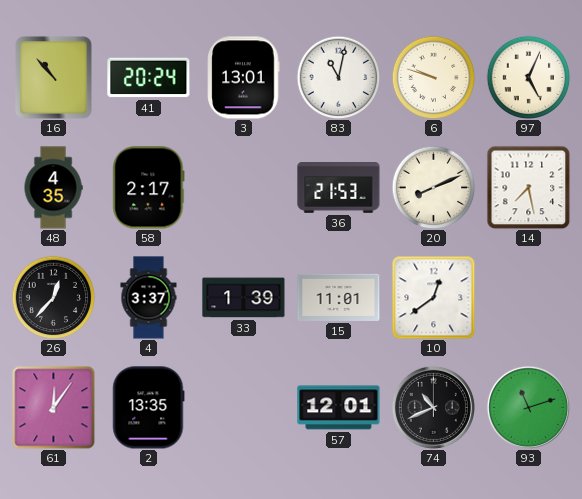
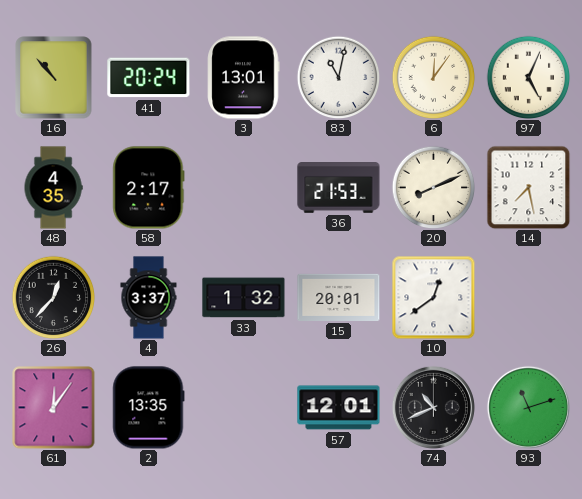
6: 9:48 -> 12:06 (433, 77)
33: 1:39 -> 1:32 (244, 298)
15: 11:01 -> 20:01 (339, 297)
